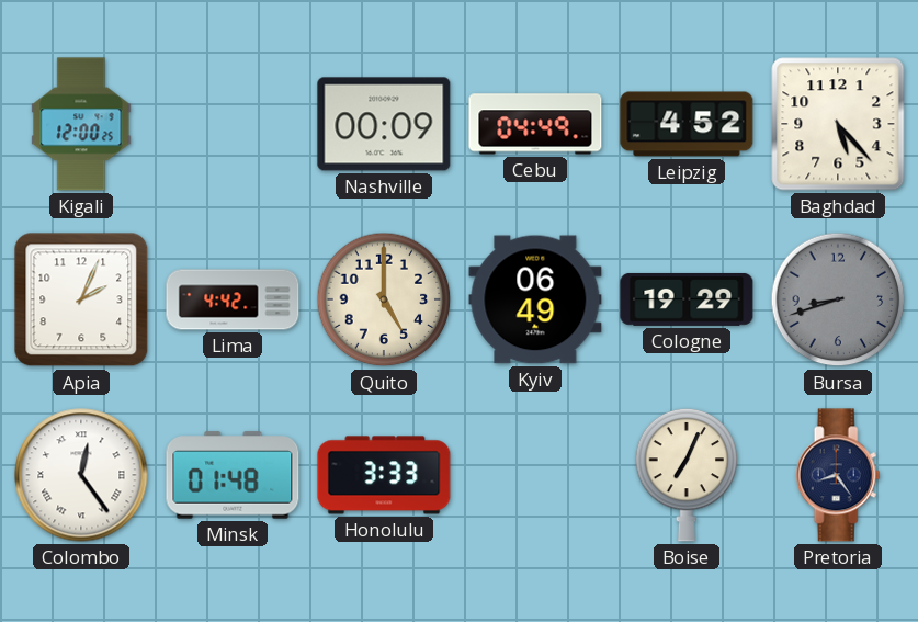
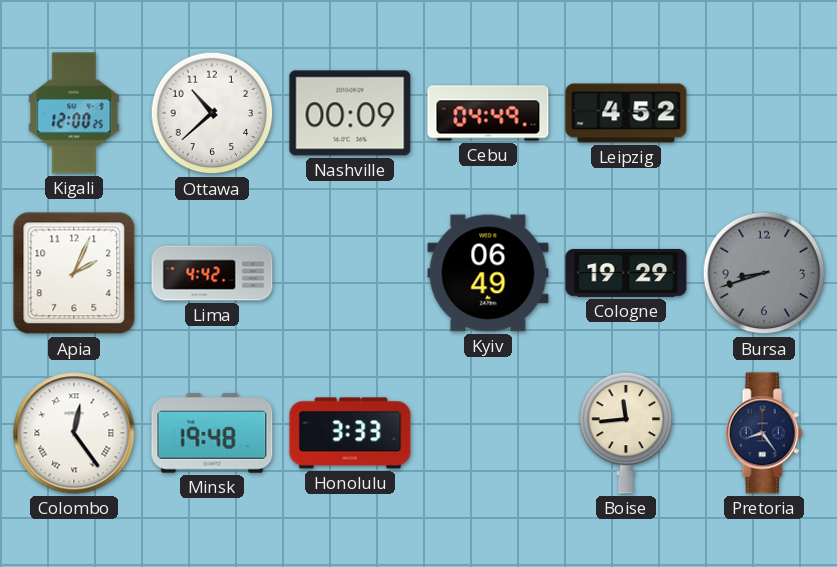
Ottawa: none -> 10:38 (212, 113)
Baghdad: 5:23 -> none (838, 124)
Quito: 5:00 -> none (384, 299)
Minsk: 01:48 -> 19:48 (212, 433)
Boise: 7:04 -> 11:44 (626, 433)
